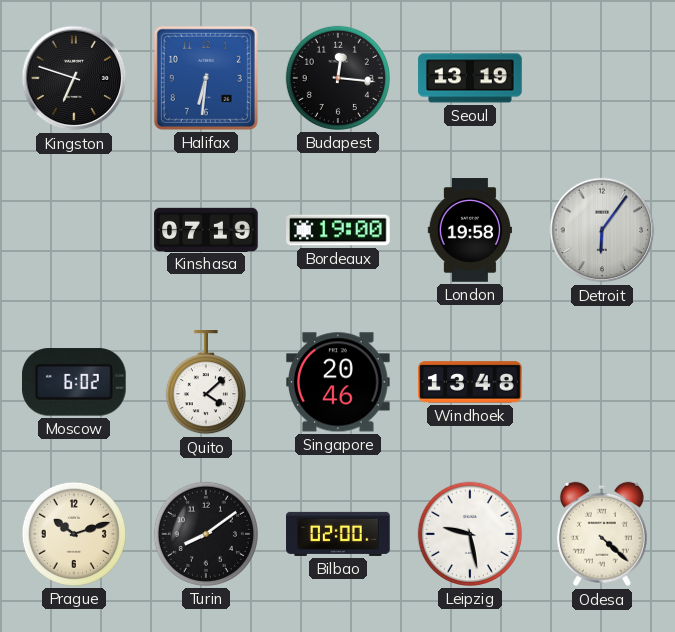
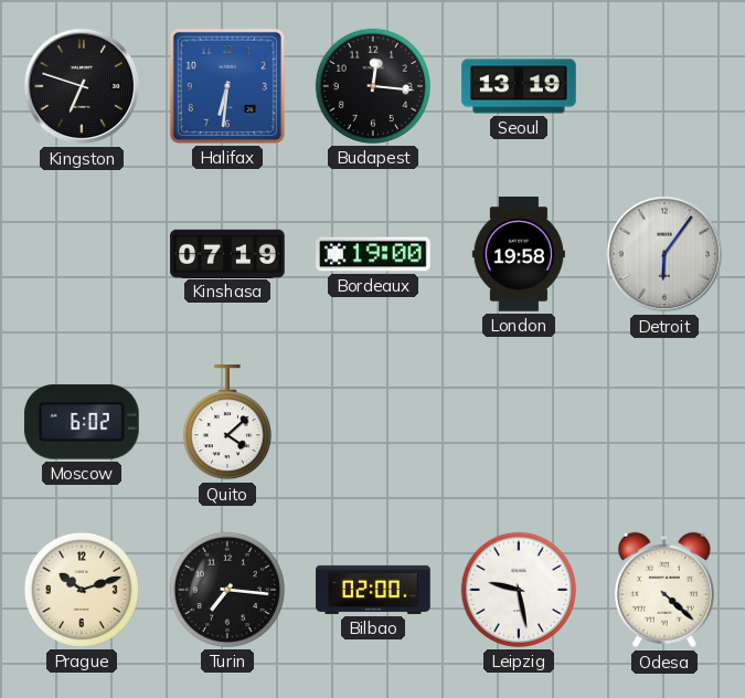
Singapore: 20:46 -> none (339, 382)
Windhoek: 13:48 -> none (470, 382)
Turin: 8:09 -> 7:16 (227, 590)
